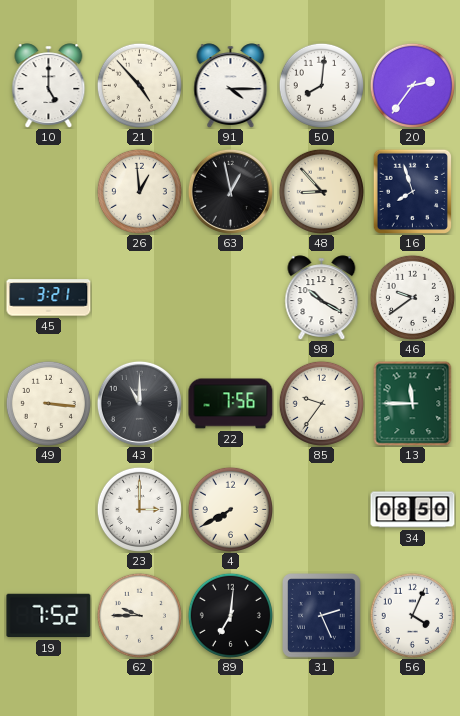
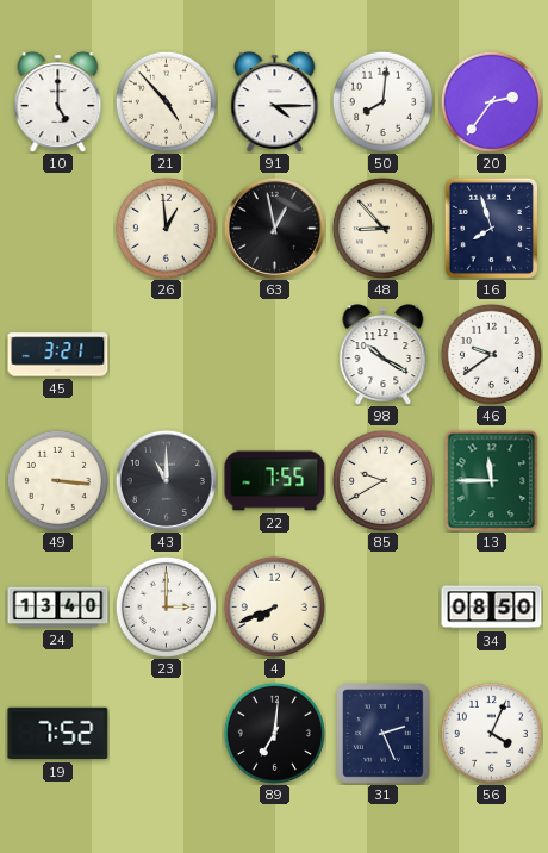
22: 7:56 -> 7:55 (275, 481)
85: 9:36 -> 9:40 (382, 480)
24: none -> 13:40 (58, 608)
4: 7:40 -> 7:41 (274, 606)
62: 9:45 -> none (139, 615)
